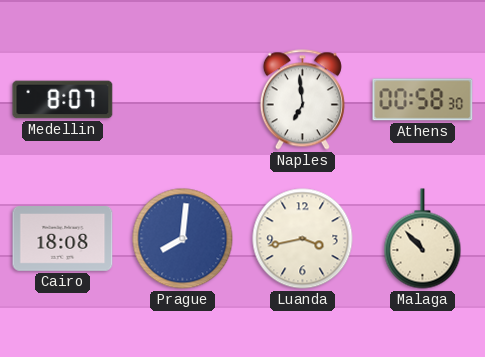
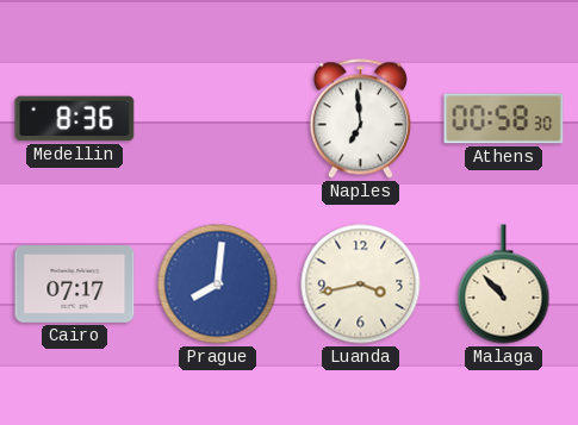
Medellin: 8:07 -> 8:36 (75, 119)
Cairo: 18:08 -> 07:17 (75, 285)
